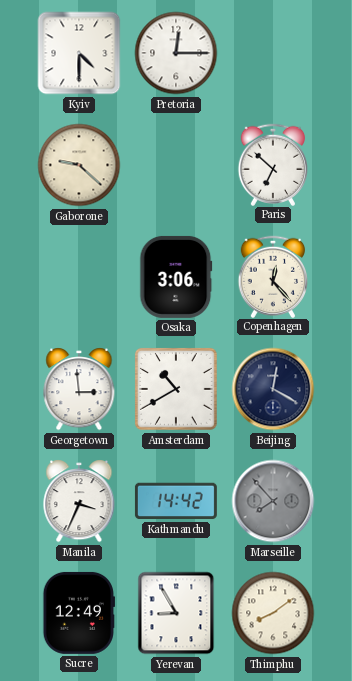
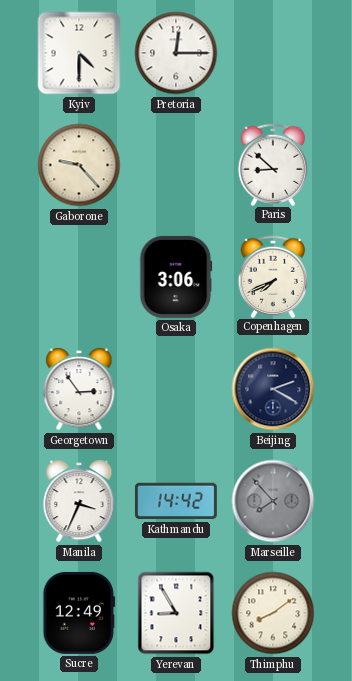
Gaborone: 9:22 -> 9:23 (79, 165)
Paris: 6:52 -> 8:52 (272, 164)
Copenhagen: 12:23 -> 7:41 (272, 276)
Georgetown: 2:59 -> 2:54 (79, 389)
Amsterdam: 10:40 -> none (176, 389)
Beijing: 12:20 -> 2:20 (273, 389)
